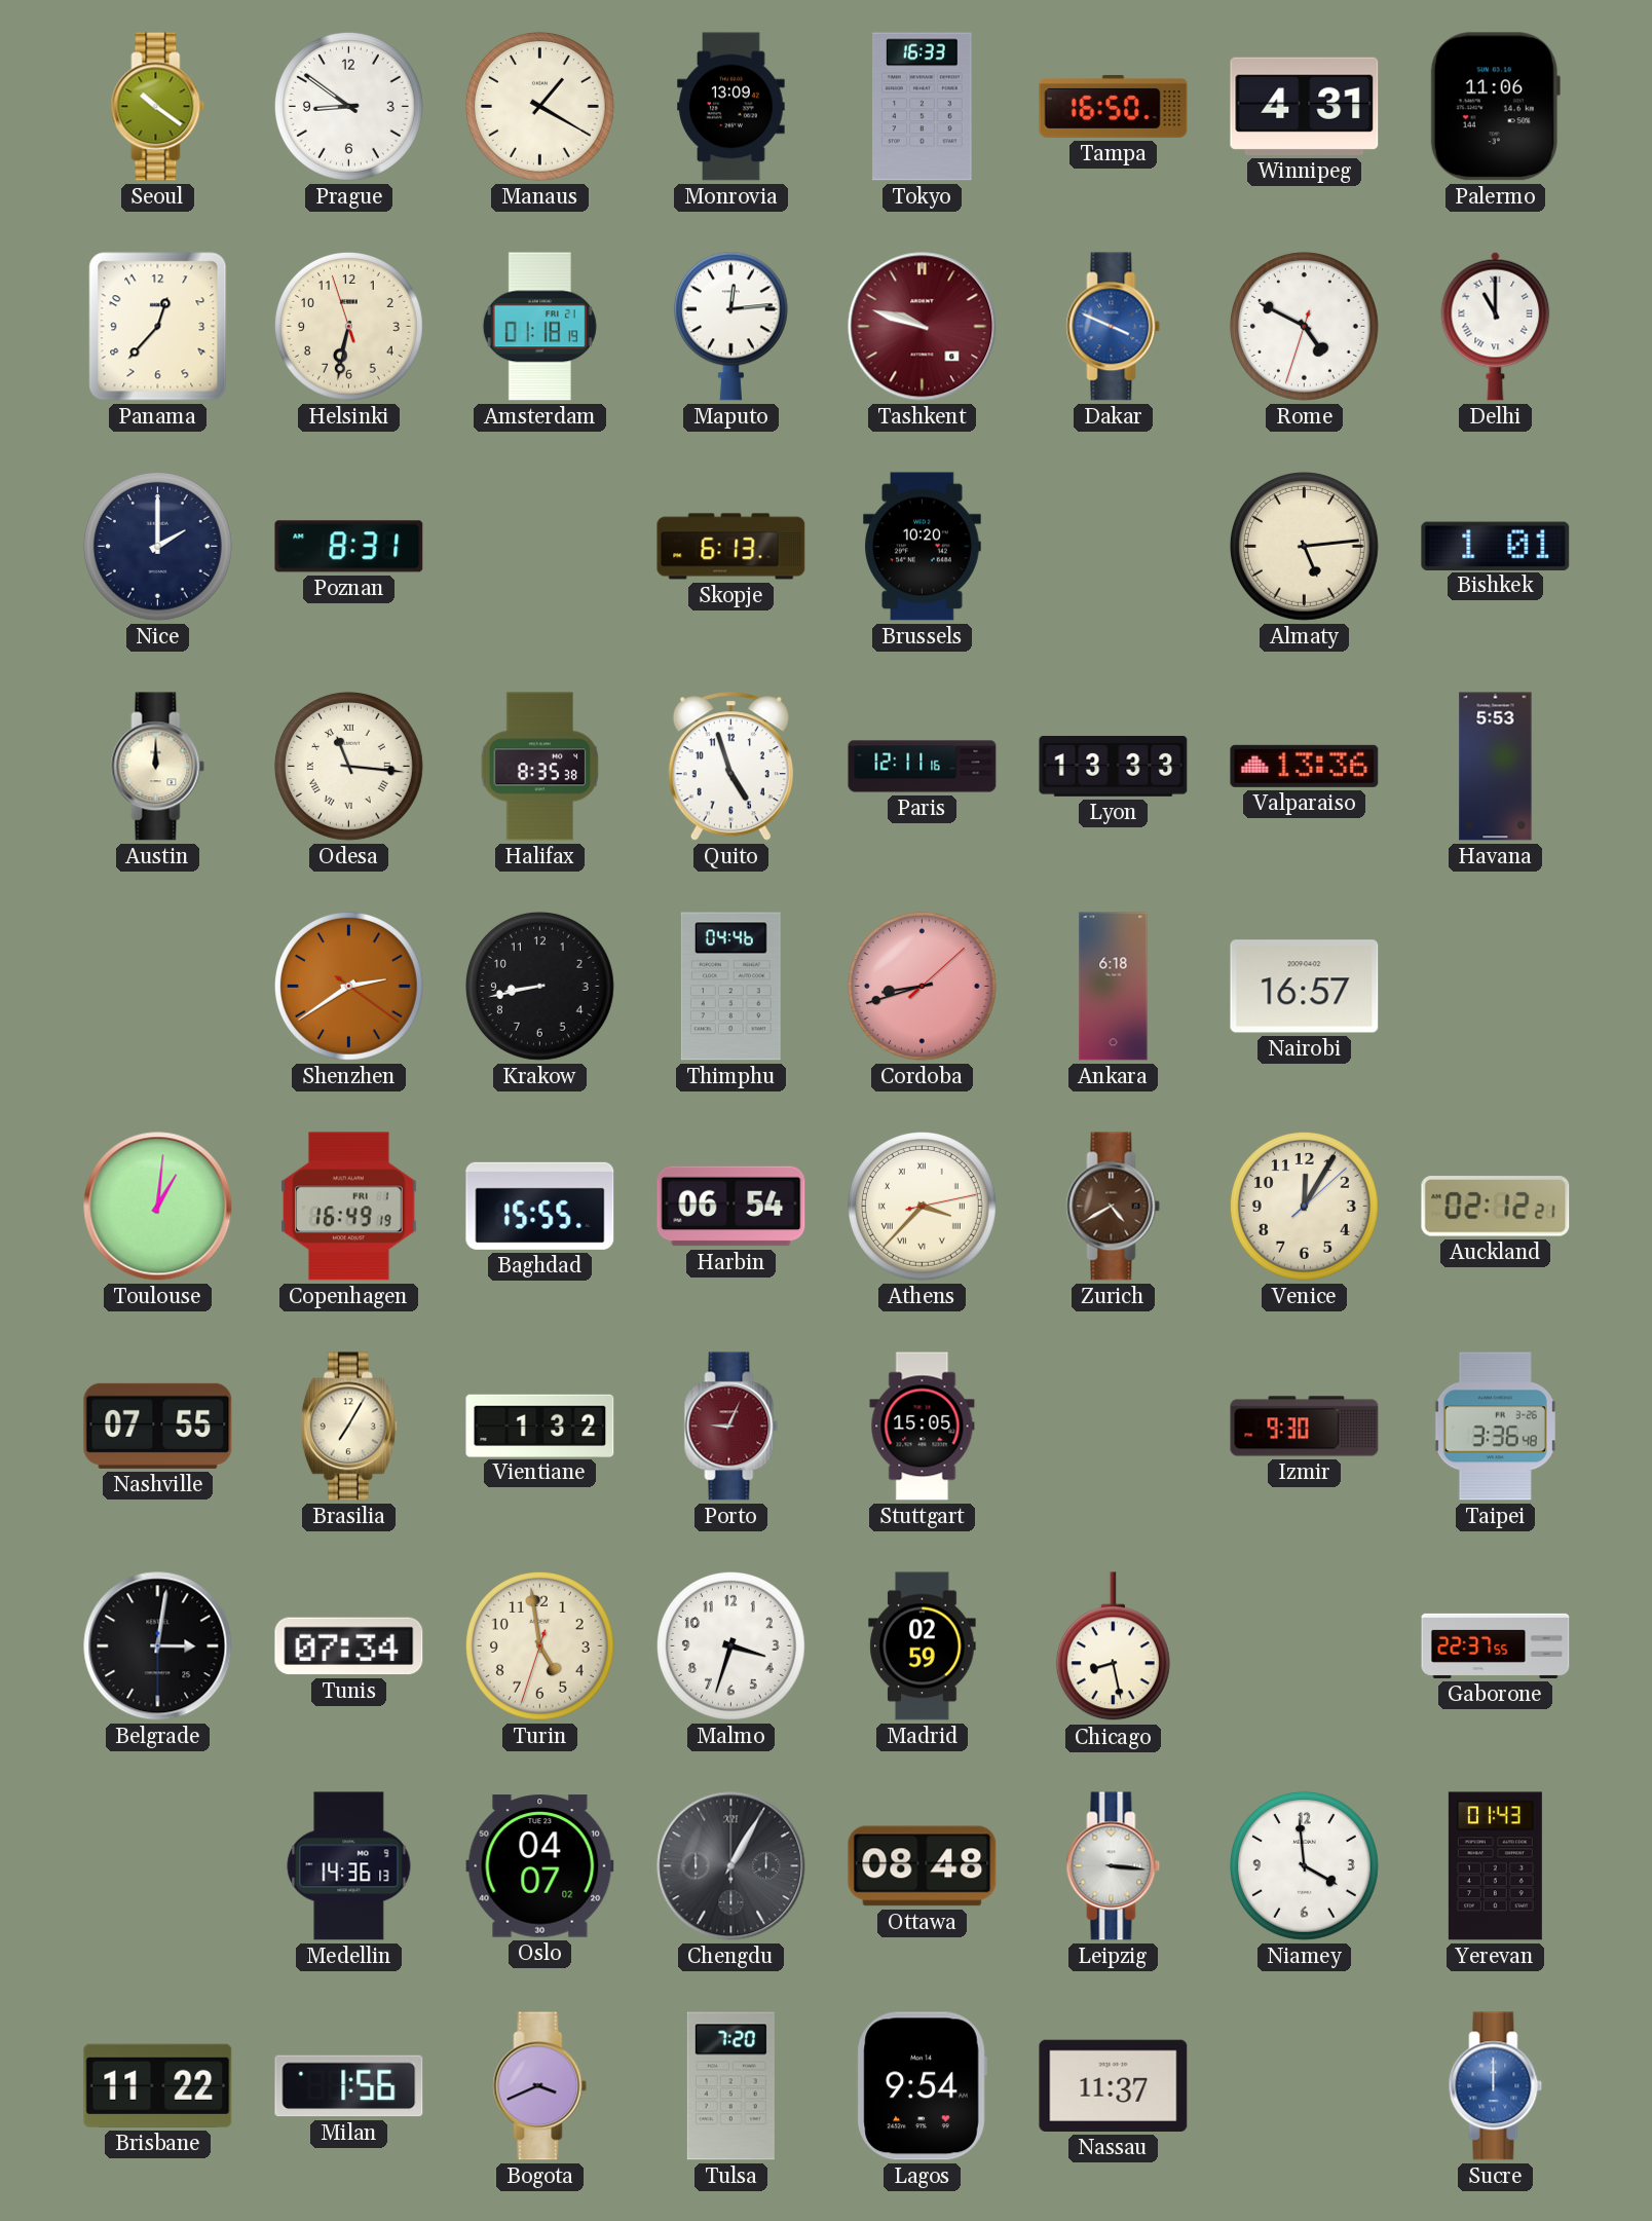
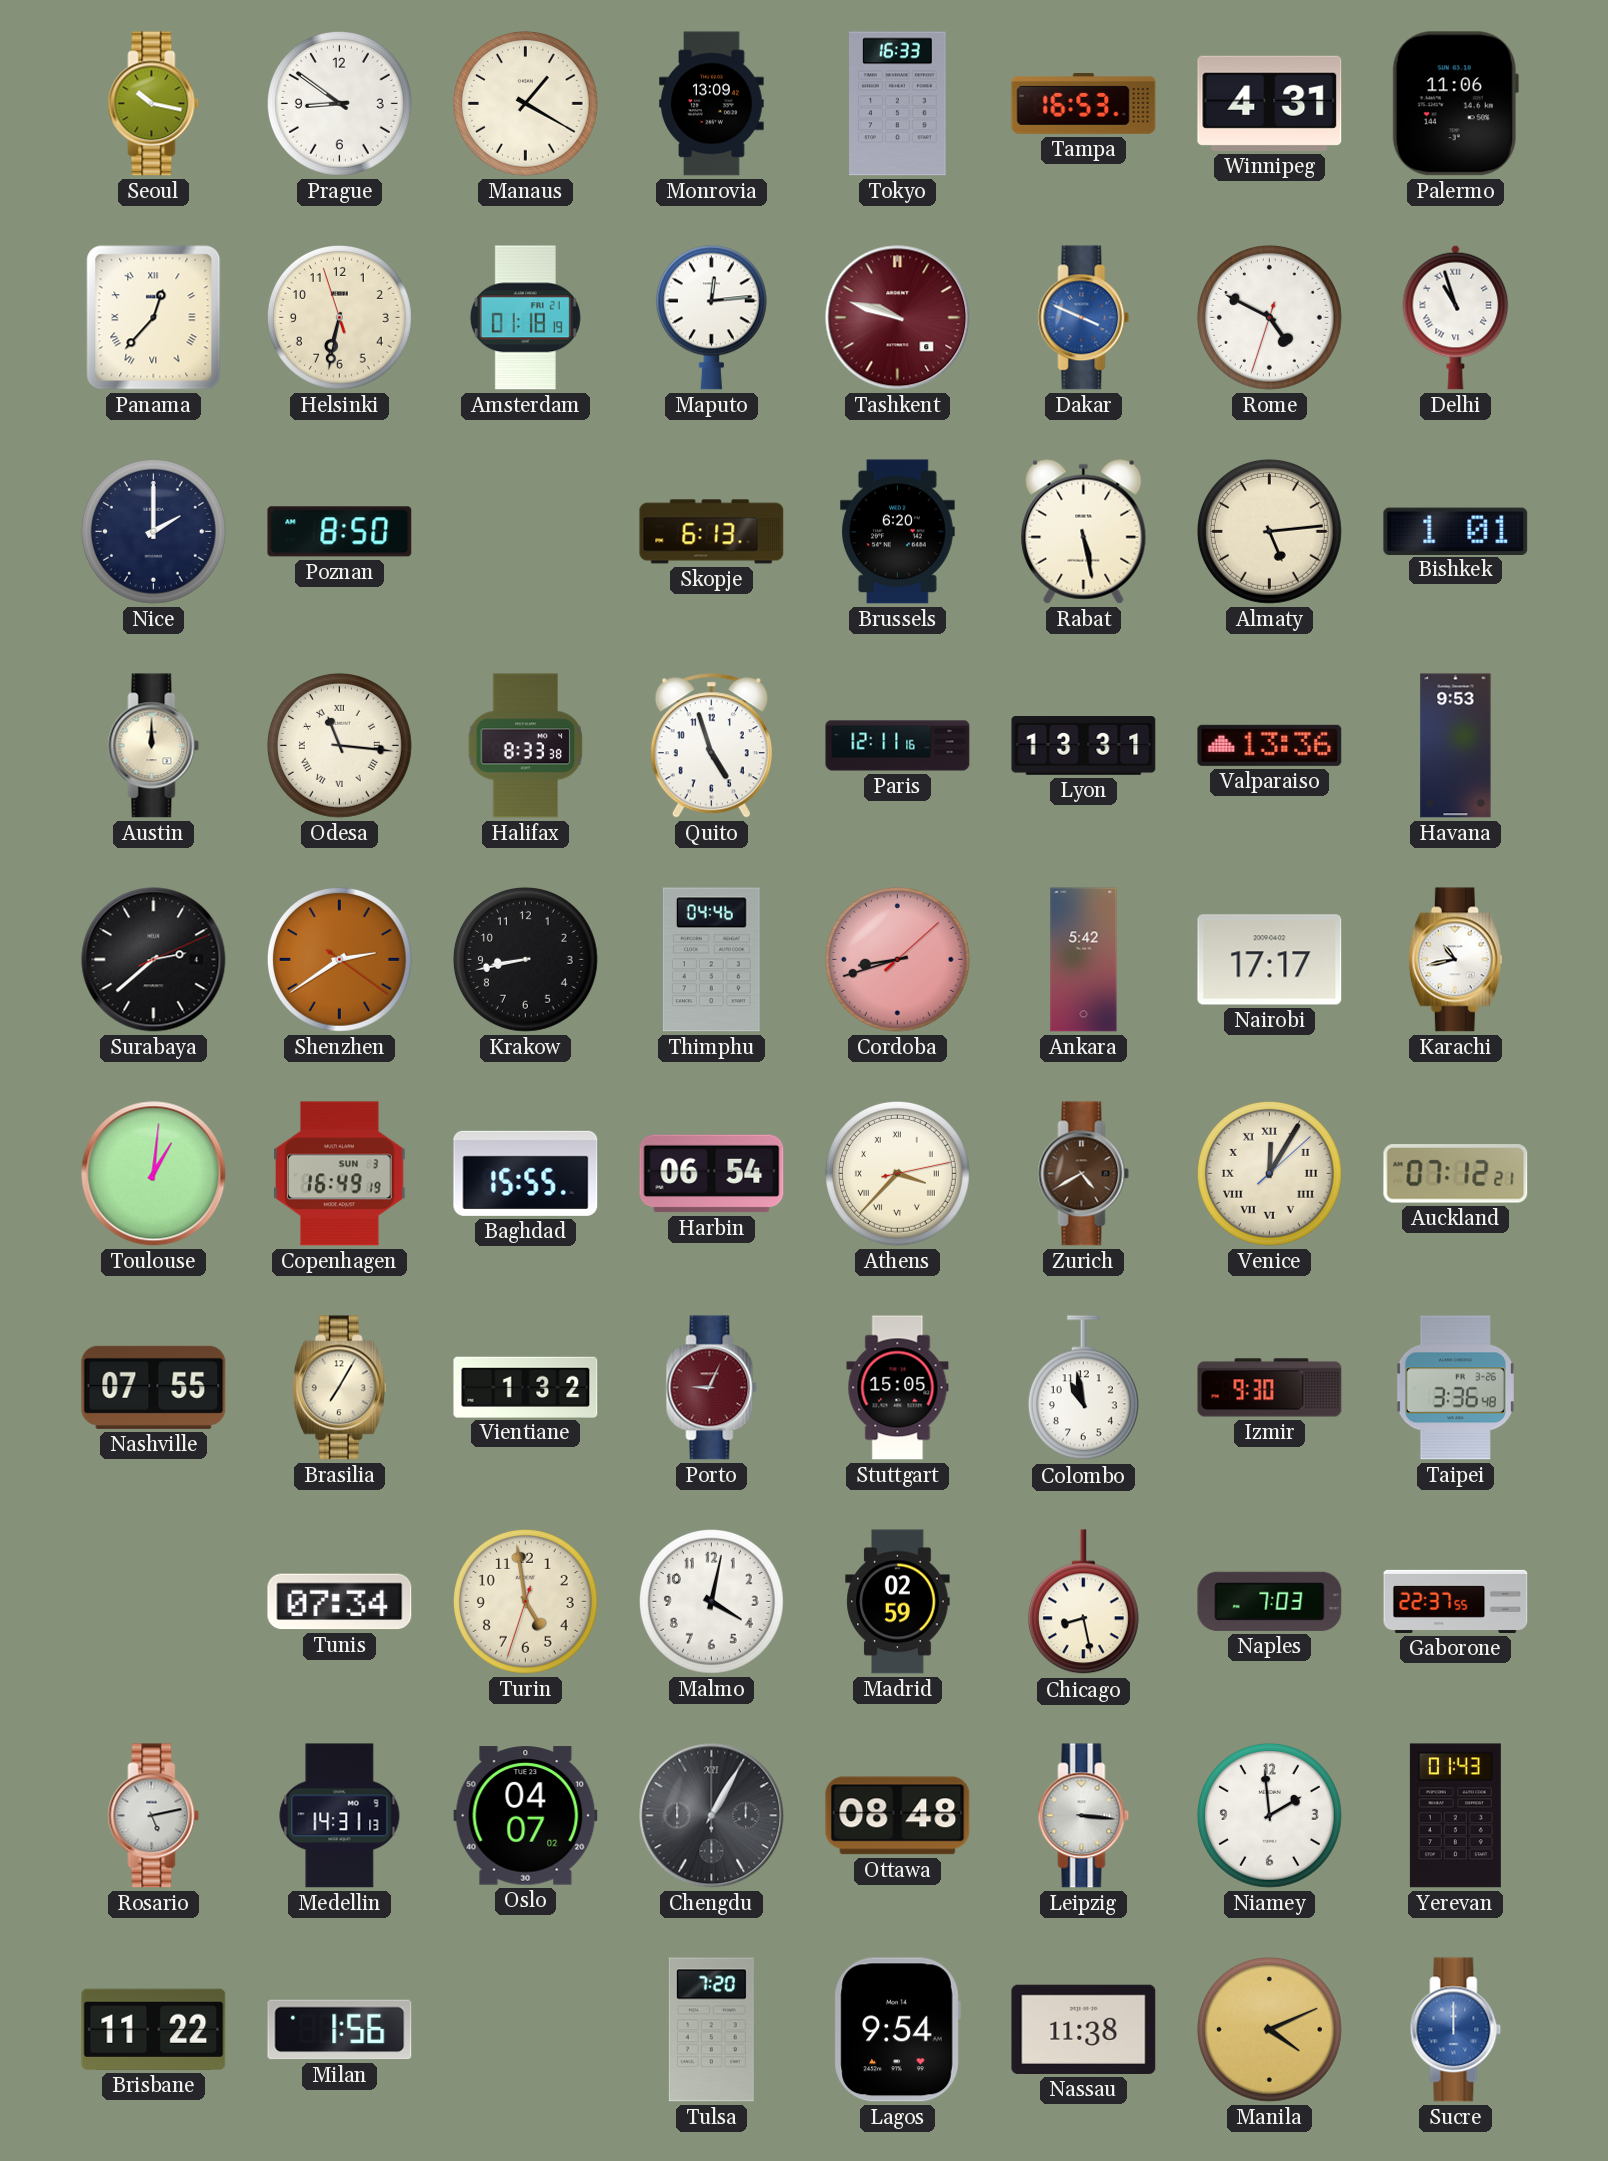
Seoul: 10:21 -> 10:17 (154, 104)
Tampa: 16:50 -> 16:53 (1084, 104)
Panama numerals: Arabic -> Roman (154, 318)
Delhi: 11:00 -> 10:57 (1456, 317)
Poznan: 8:31 -> 8:50 (340, 532)
Brussels: 10:20 -> 6:20 (898, 532)
Rabat: none -> 5:28 (1084, 531)
Halifax: 8:35 -> 8:33 (526, 746)
Lyon: 13:33 -> 13:31 (1084, 746)
Havana: 5:53 -> 9:53 (1456, 746)
Surabaya: none -> 2:38 (154, 960)
Ankara: 6:18 -> 5:42 (1084, 960)
Nairobi: 16:57 -> 17:17 (1270, 960)
Karachi: none -> 10:43 (1455, 960)
Copenhagen date: FRI 1 -> SUN 3 (340, 1174)
Venice numerals: Arabic -> Roman (1269, 1173)
Auckland: 02:12 -> 07:12 (1456, 1174)
Colombo: none -> 10:58 (1083, 1388)
Belgrade: 3:01 -> none (158, 1646)
Malmo: 3:33 -> 4:02 (711, 1601)
Naples: none -> 7:03 (1270, 1601)
Rosario: none -> 5:13 (154, 1816)
Medellin: 14:36 -> 14:31 (340, 1816)
Niamey: 3:59 -> 1:59 (1269, 1815)
Bogota: 3:41 -> none (540, 2086)
Nassau: 11:37 -> 11:38 (1084, 2029)
Manila: none -> 4:11 (1269, 2029)
